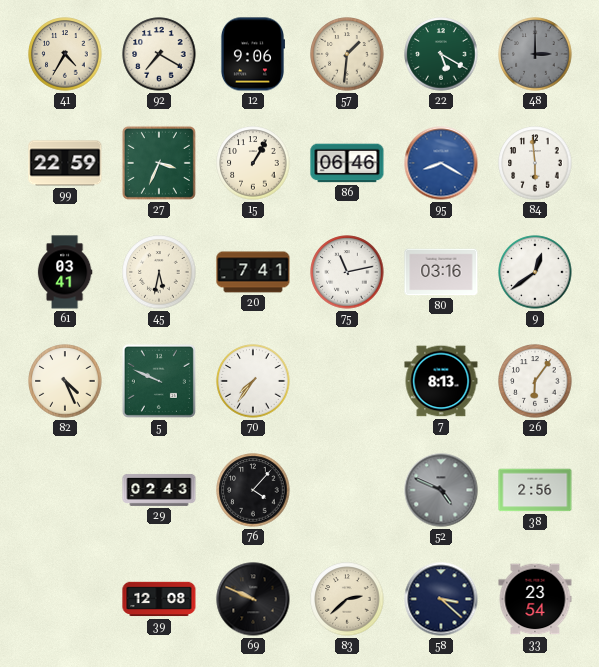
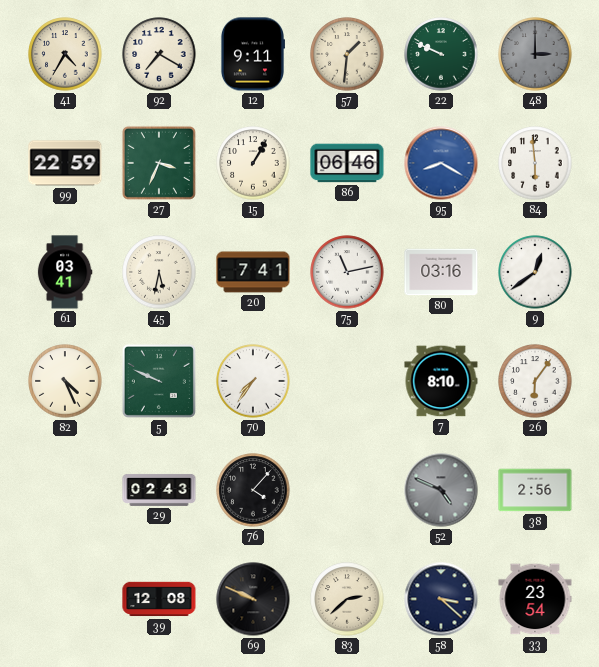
12: 9:06 -> 9:11 (252, 54)
22: 5:20 -> 9:49 (441, 54)
7: 8:13 -> 8:10 (441, 381)
